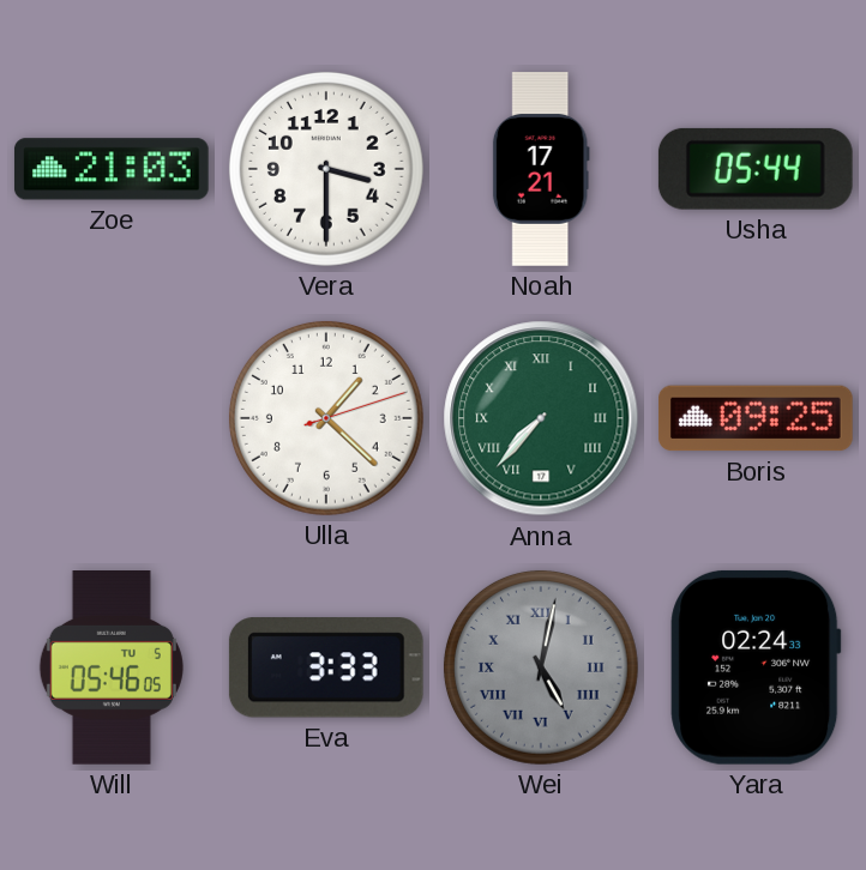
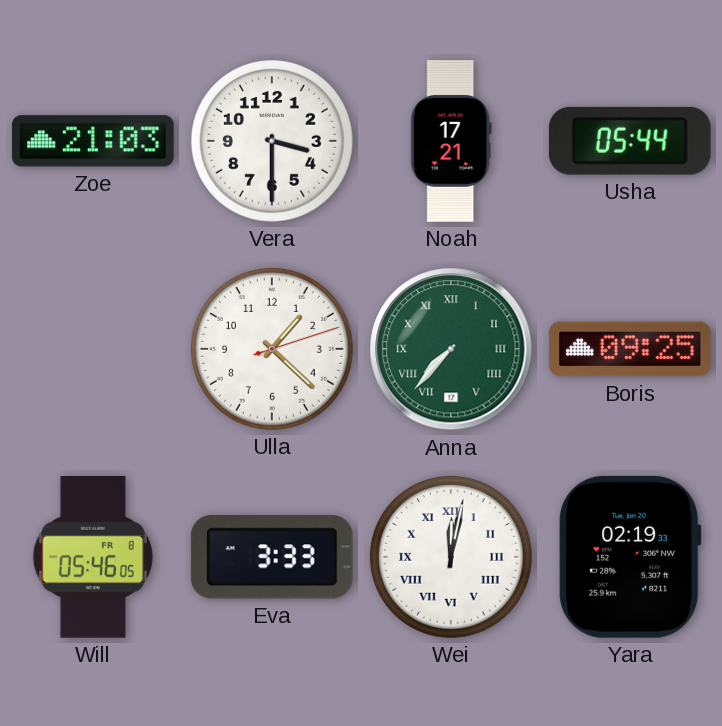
Will date: TU 5 -> FR 8 (93, 558)
Wei: 5:02 -> 12:02 (451, 557)
Wei dial: grey -> white (451, 557)
Yara: 02:24 -> 02:19 (630, 557)
